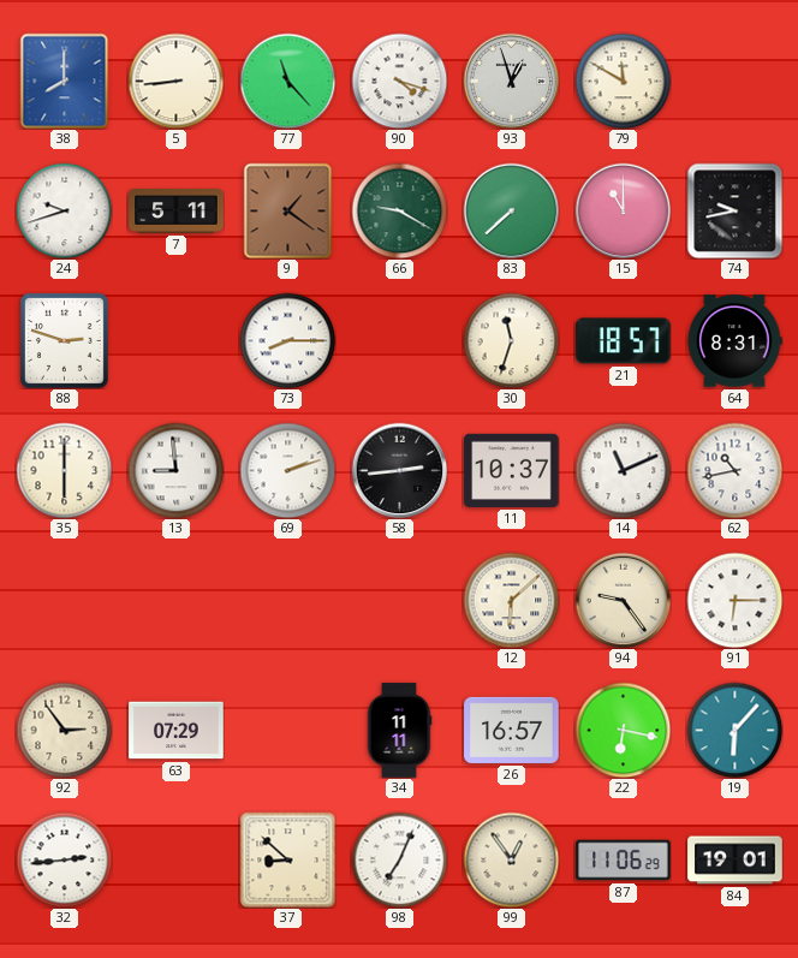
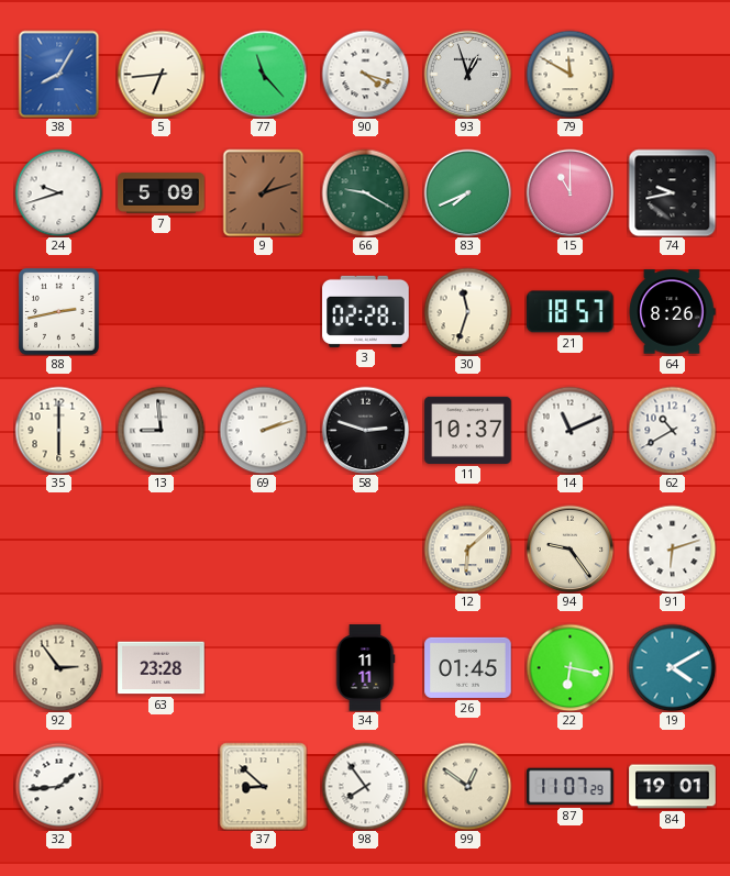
38: 8:00 -> 8:05 (59, 74)
5: 8:44 -> 6:44 (161, 74)
7: 5:11 -> 5:09 (162, 193)
9: 1:21 -> 1:12 (264, 192)
83: 7:38 -> 7:41 (467, 192)
88: 2:48 -> 2:43 (58, 311)
73: 8:15 -> none (287, 340)
3: none -> 02:28 (366, 311)
64: 8:31 -> 8:26 (672, 312)
58: 2:44 -> 2:48 (365, 430)
62: 10:43 -> 10:40 (672, 430)
91: 6:15 -> 6:12 (672, 548)
63: 07:29 -> 23:28 (162, 668)
26: 16:57 -> 01:45 (468, 667)
19: 6:07 -> 4:10 (672, 667)
32: 2:44 -> 1:44 (58, 786)
98: 7:04 -> 7:54 (365, 786)
99: 12:54 -> 12:51 (467, 786)
87: 11:06 -> 11:07 (571, 787)
